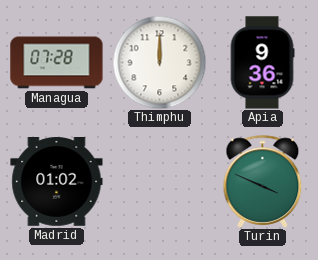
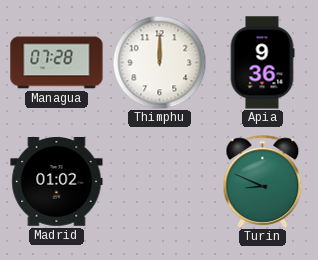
Turin: 3:49 -> 8:49 (263, 181)
